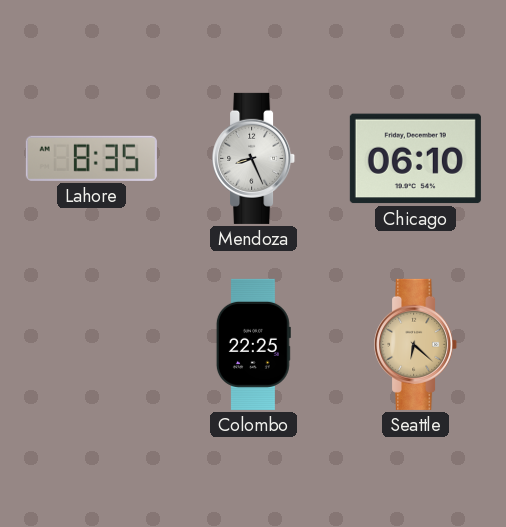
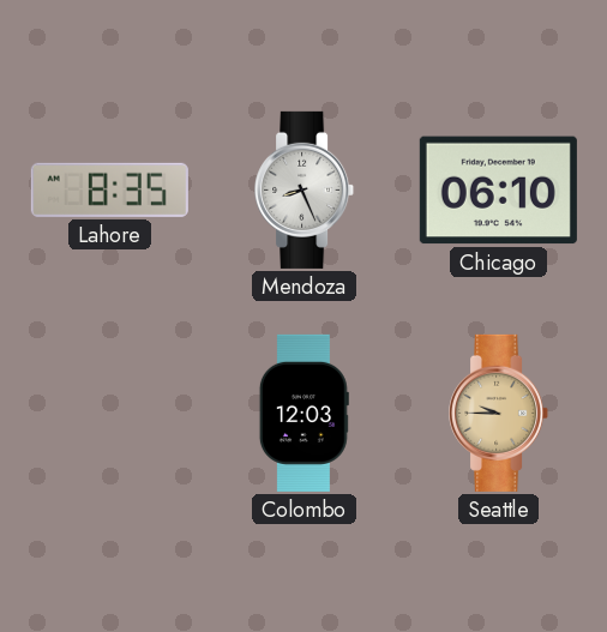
Colombo: 22:25 -> 12:03 (303, 413)
Seattle: 6:22 -> 9:45 (499, 413)
